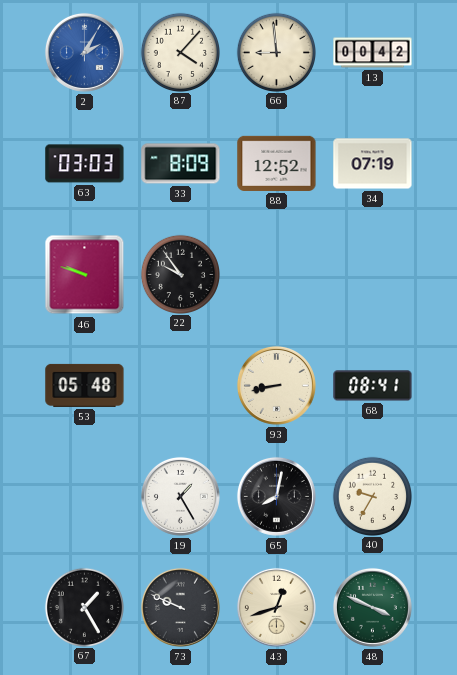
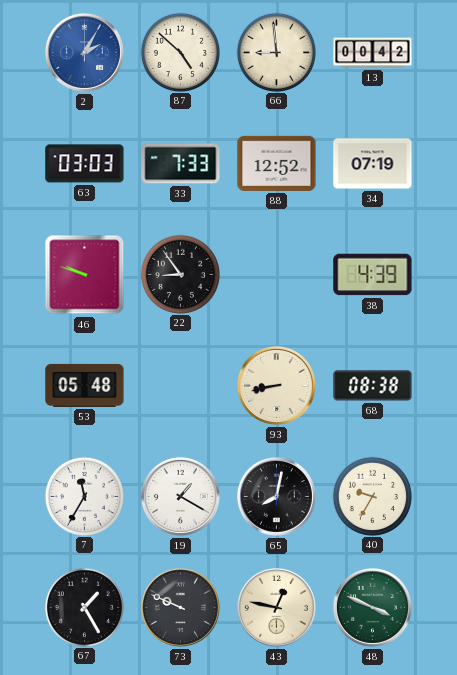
87: 4:07 -> 4:52 (180, 52)
33: 8:09 -> 7:33 (181, 164)
22: 9:54 -> 8:54 (180, 274)
38: none -> 4:39 (373, 275)
68: 08:41 -> 08:38 (373, 386)
7: none -> 11:35 (84, 496)
19: 1:25 -> 1:20 (180, 496)
43: 12:42 -> 12:47 (276, 607)
